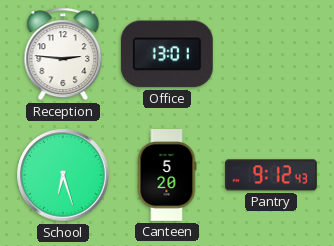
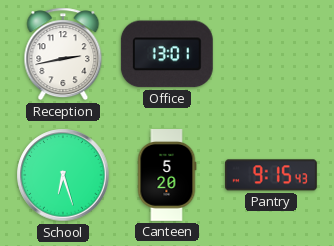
Reception: 2:46 -> 2:43 (63, 54)
Pantry: 9:12 -> 9:15 (271, 175)
